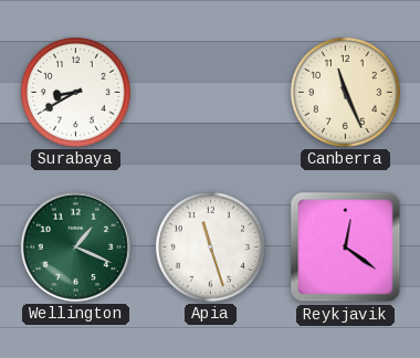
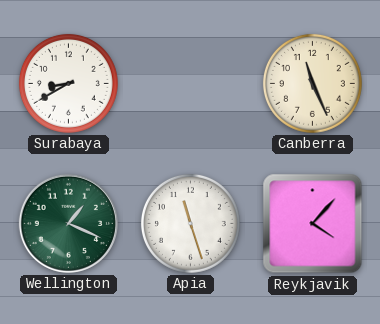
Reykjavik: 12:21 -> 4:07 (313, 224)
